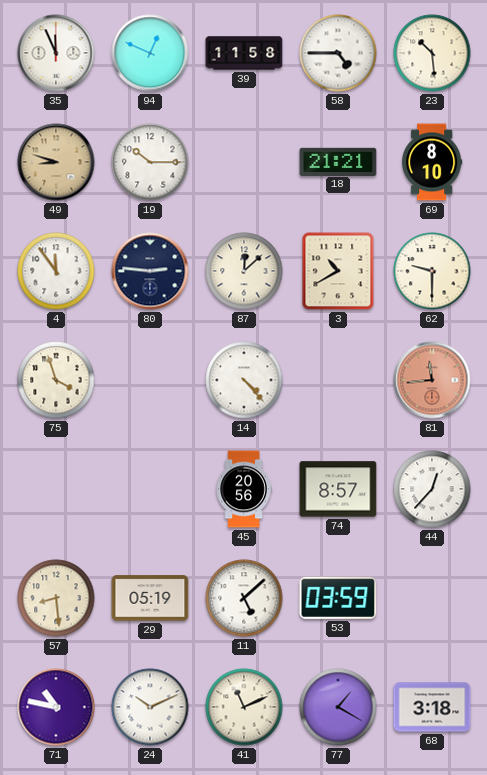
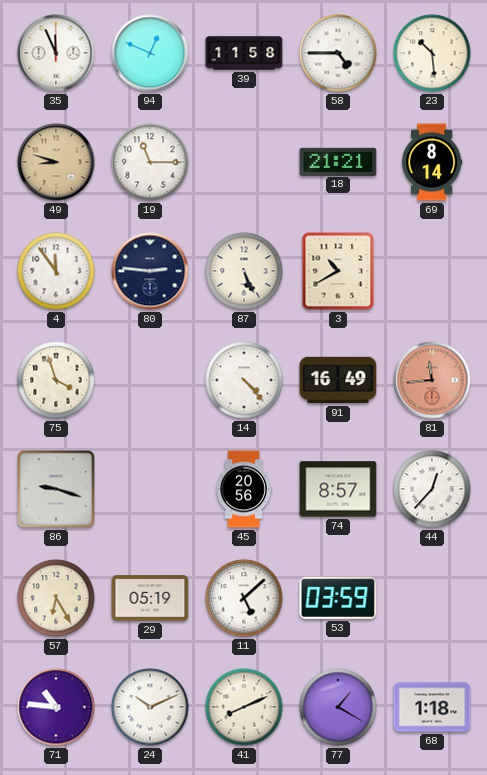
19: 10:15 -> 11:15 (150, 162)
69: 8:10 -> 8:14 (432, 162)
87: 12:08 -> 5:26 (244, 271)
62: 9:30 -> none (432, 271)
91: none -> 16:49 (338, 380)
86: none -> 9:18 (56, 489)
57: 8:29 -> 6:25 (56, 598)
71: 10:47 -> 10:46 (56, 707)
41: 11:11 -> 8:11 (244, 707)
68: 3:18 -> 1:18 (432, 707)
